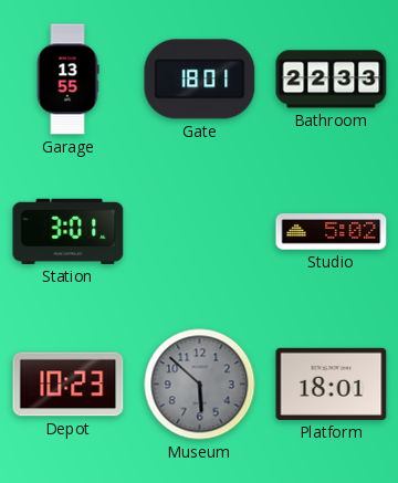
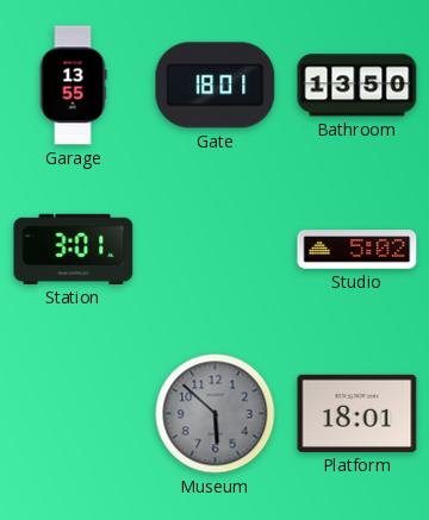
Bathroom: 22:33 -> 13:50 (357, 86)
Depot: 10:23 -> none (69, 385)
